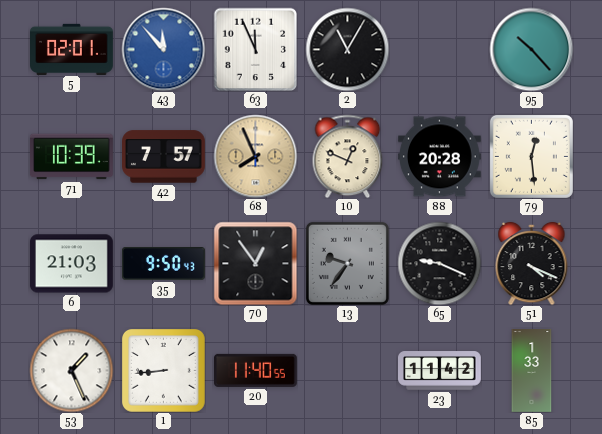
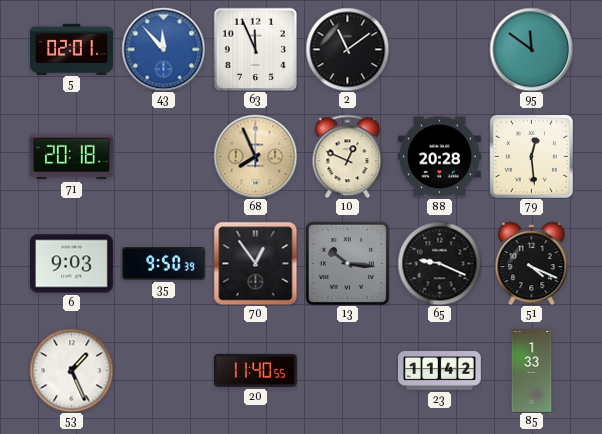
2: 11:05 -> 11:09 (347, 49)
95: 10:23 -> 11:51 (531, 49)
71: 10:39 -> 20:18 (72, 157)
42: 7:57 -> none (164, 157)
6: 21:03 -> 9:03 (72, 264)
35: 9:50:43 -> 9:50:39 (163, 264)
13: 9:36 -> 10:16 (347, 263)
1: 8:44 -> none (164, 371)
